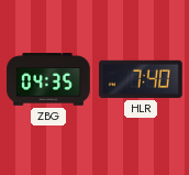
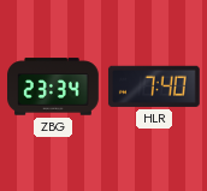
ZBG: 04:35 -> 23:34 (54, 86)
